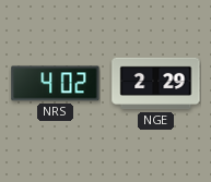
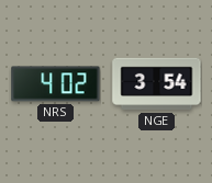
NGE: 2:29 -> 3:54 (157, 84)
